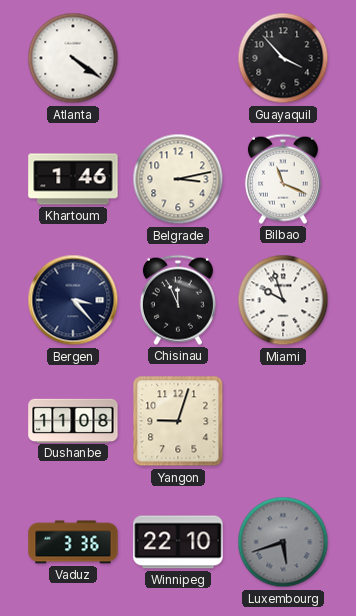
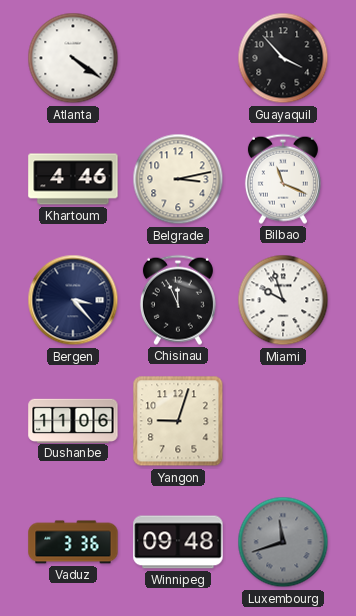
Khartoum: 1:46 -> 4:46 (73, 179)
Dushanbe: 11:08 -> 11:06 (73, 420)
Winnipeg: 22:10 -> 09:48 (178, 542)
Luxembourg: 5:42 -> 11:42 (283, 542)
